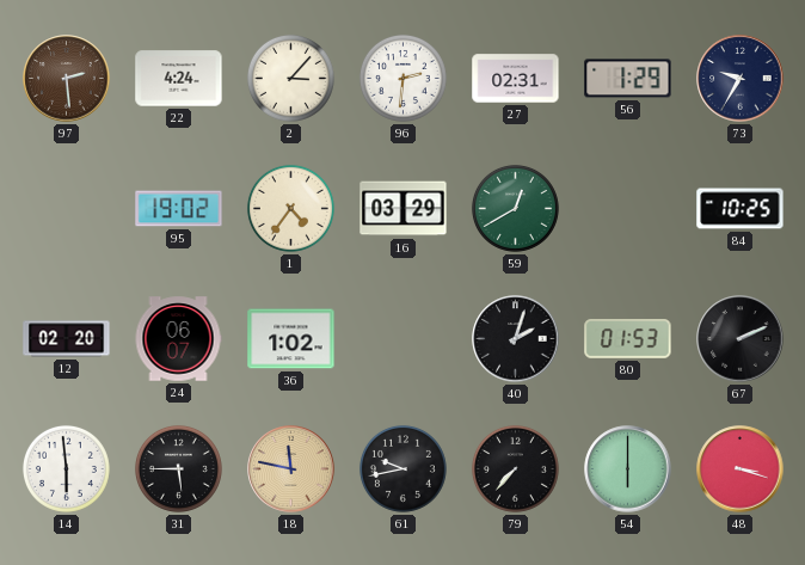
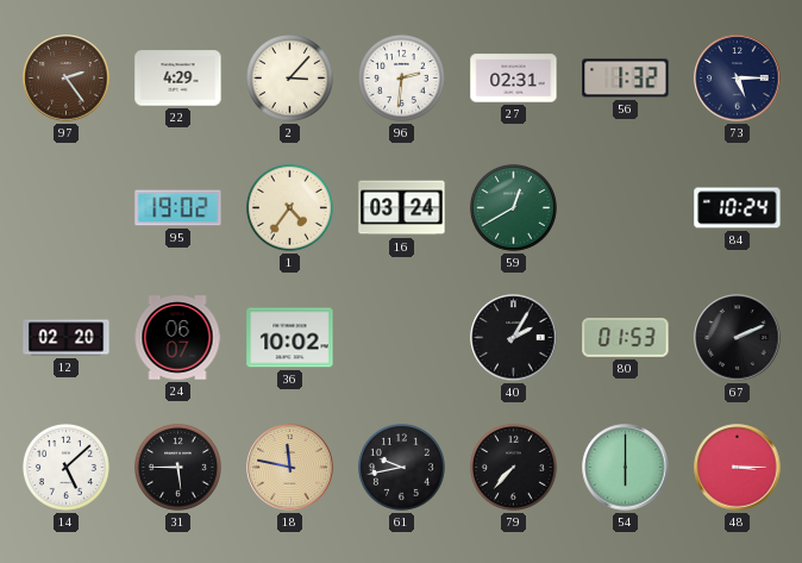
97: 2:29 -> 2:24 (67, 79)
22: 4:24 -> 4:29 (178, 79)
56: 1:29 -> 1:32 (626, 79)
73: 9:35 -> 5:15 (738, 79)
16: 03:29 -> 03:24 (402, 208)
84: 10:25 -> 10:24 (738, 208)
36: 1:02 -> 10:02 (290, 338)
40: 2:03 -> 2:05 (514, 338)
14: 5:59 -> 5:08 (65, 467)
48: 3:18 -> 3:15 (738, 468)
